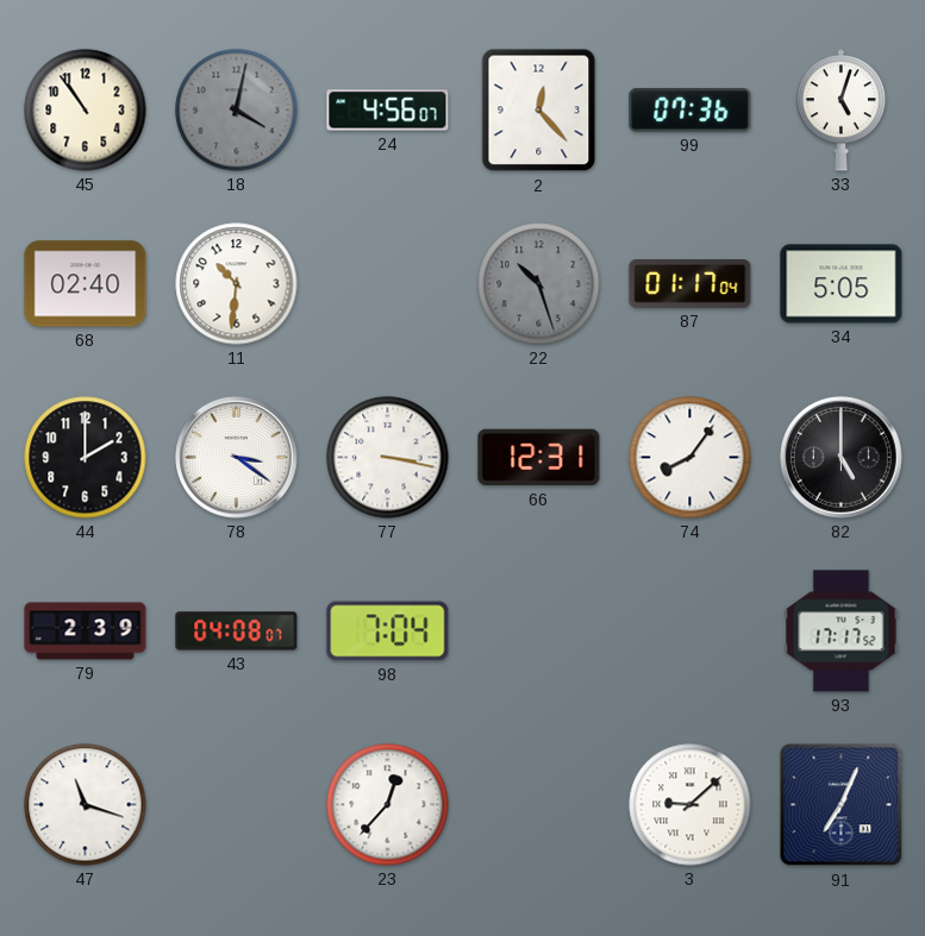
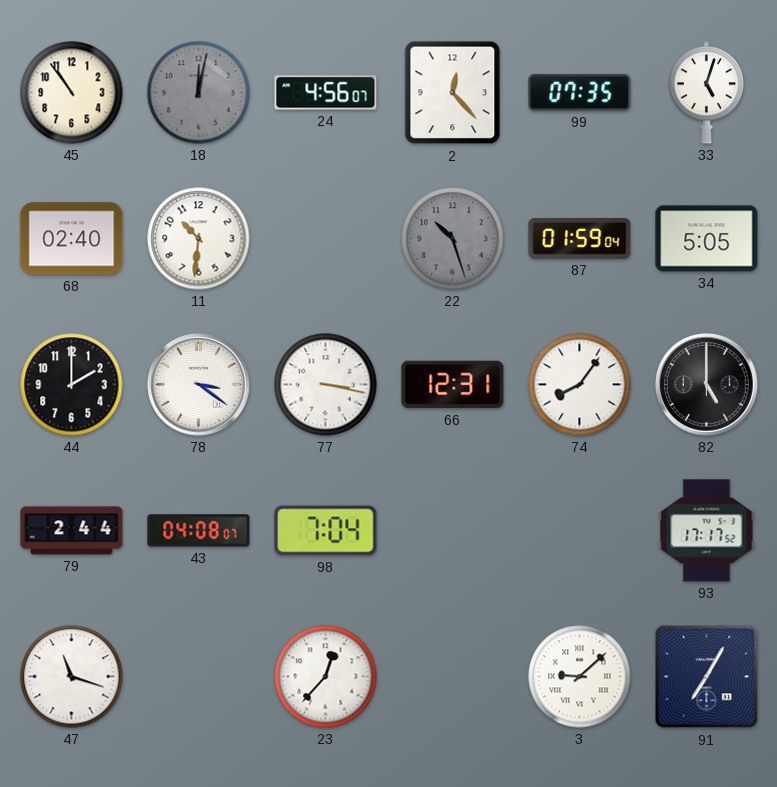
18: 4:02 -> 12:02 (199, 93)
99: 07:36 -> 07:35 (580, 93)
87: 01:17 -> 01:59 (580, 239)
79: 2:39 -> 2:44 (72, 531)
91: 7:04 -> 7:05 (707, 677)
